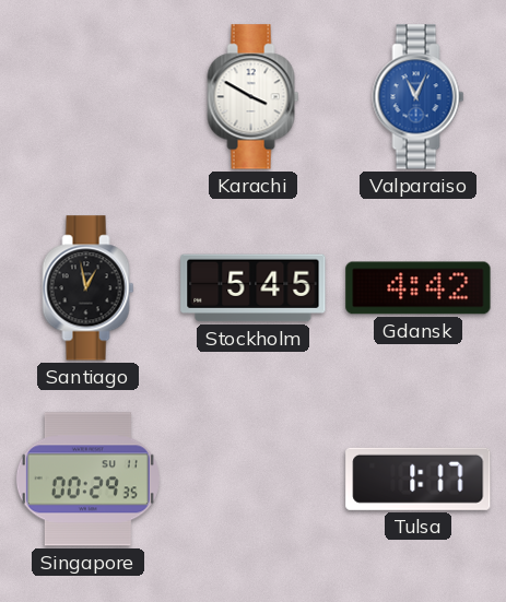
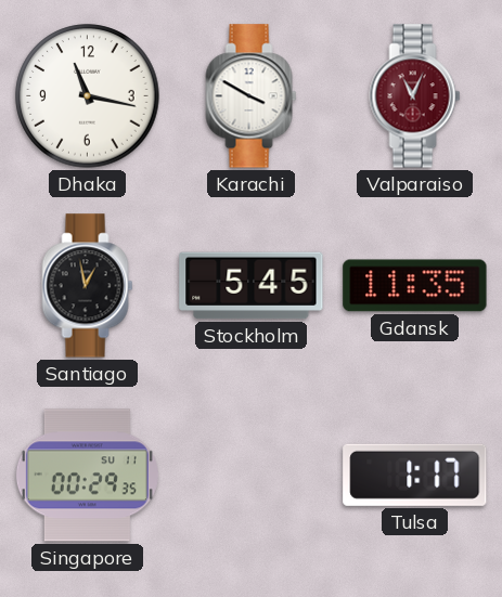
Dhaka: none -> 11:17 (88, 96)
Valparaiso dial: blue -> burgundy (415, 96)
Gdansk: 4:42 -> 11:35 (415, 286)
